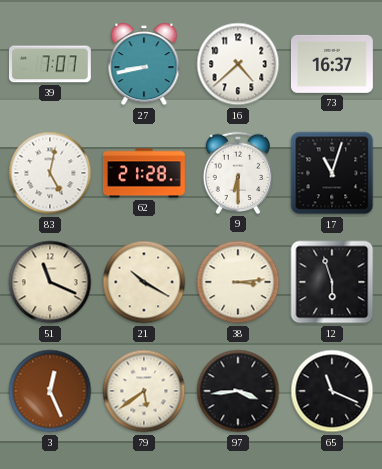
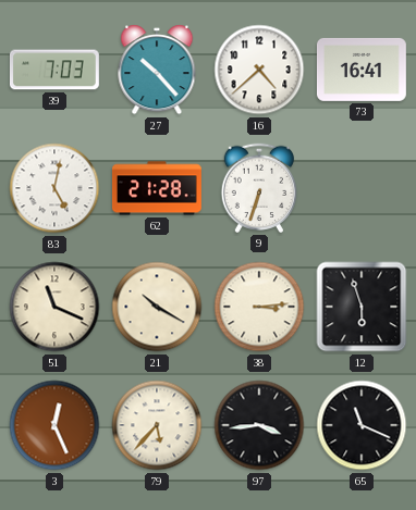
39: 7:07 -> 7:03 (54, 70)
27: 8:43 -> 10:23 (157, 70)
73: 16:37 -> 16:41 (362, 70)
9: 6:30 -> 6:33 (258, 188)
17: 11:03 -> none (332, 173)
79: 5:39 -> 5:37 (157, 425)
